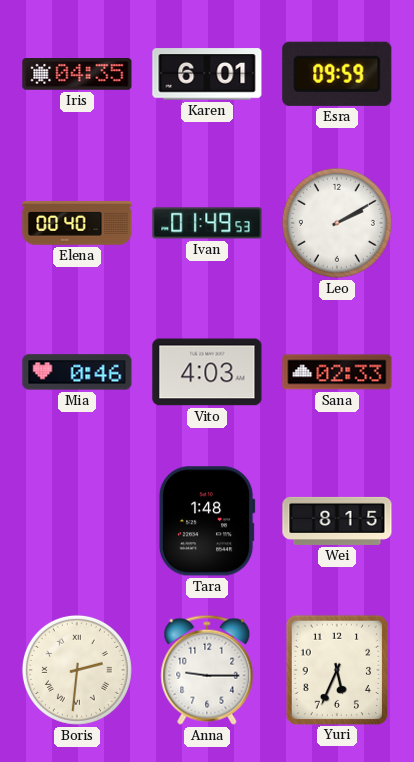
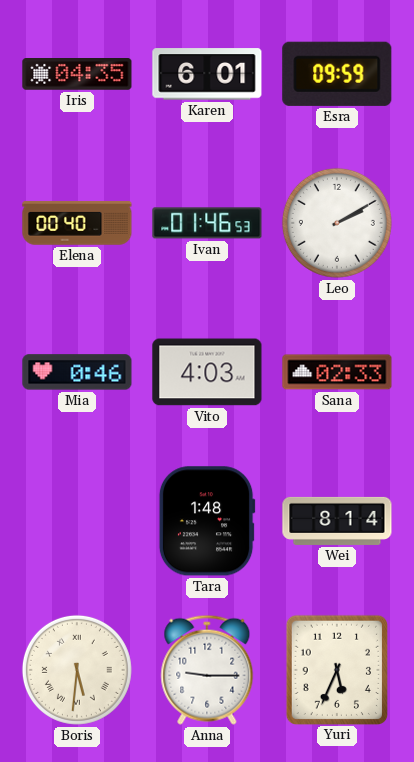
Ivan: 01:49 -> 01:46 (207, 223)
Wei: 8:15 -> 8:14 (337, 521)
Boris: 2:31 -> 5:31 (77, 670)
